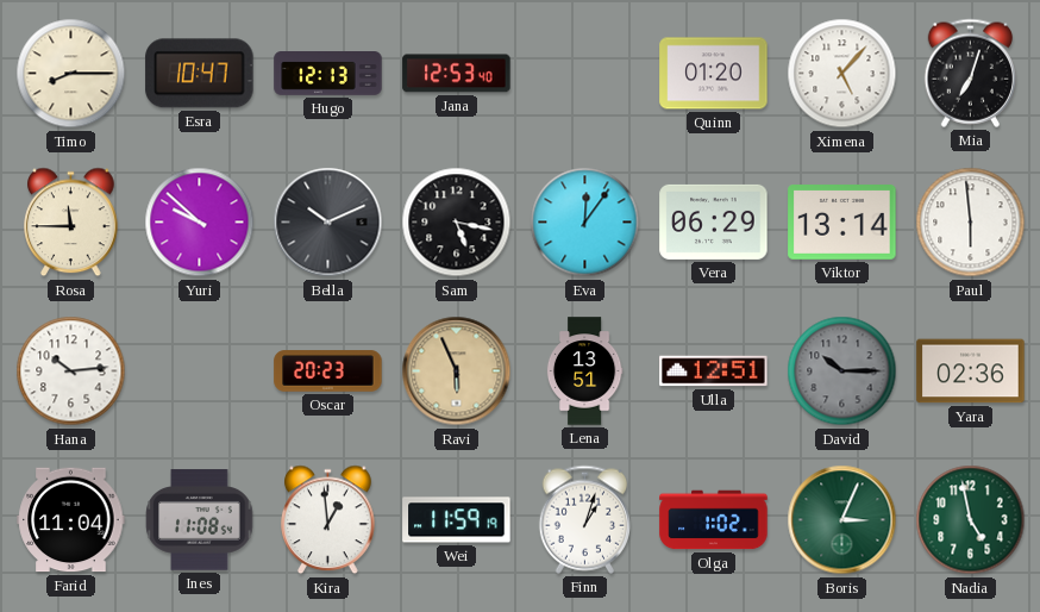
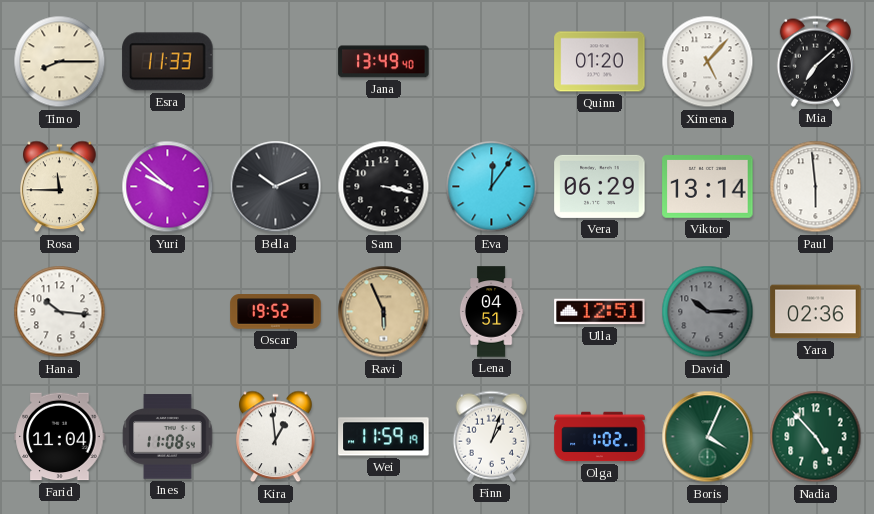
Esra: 10:47 -> 11:33 (168, 62)
Hugo: 12:13 -> none (328, 74)
Jana: 12:53 -> 13:49 (384, 62)
Mia: 7:03 -> 7:08 (815, 61)
Sam: 5:17 -> 3:17 (384, 187)
Hana: 10:14 -> 10:16 (60, 312)
Oscar: 20:23 -> 19:52 (276, 312)
Lena: 13:51 -> 04:51 (491, 312)
Boris: 3:04 -> 4:04 (708, 437)
Nadia: 4:58 -> 4:53 (816, 437)
